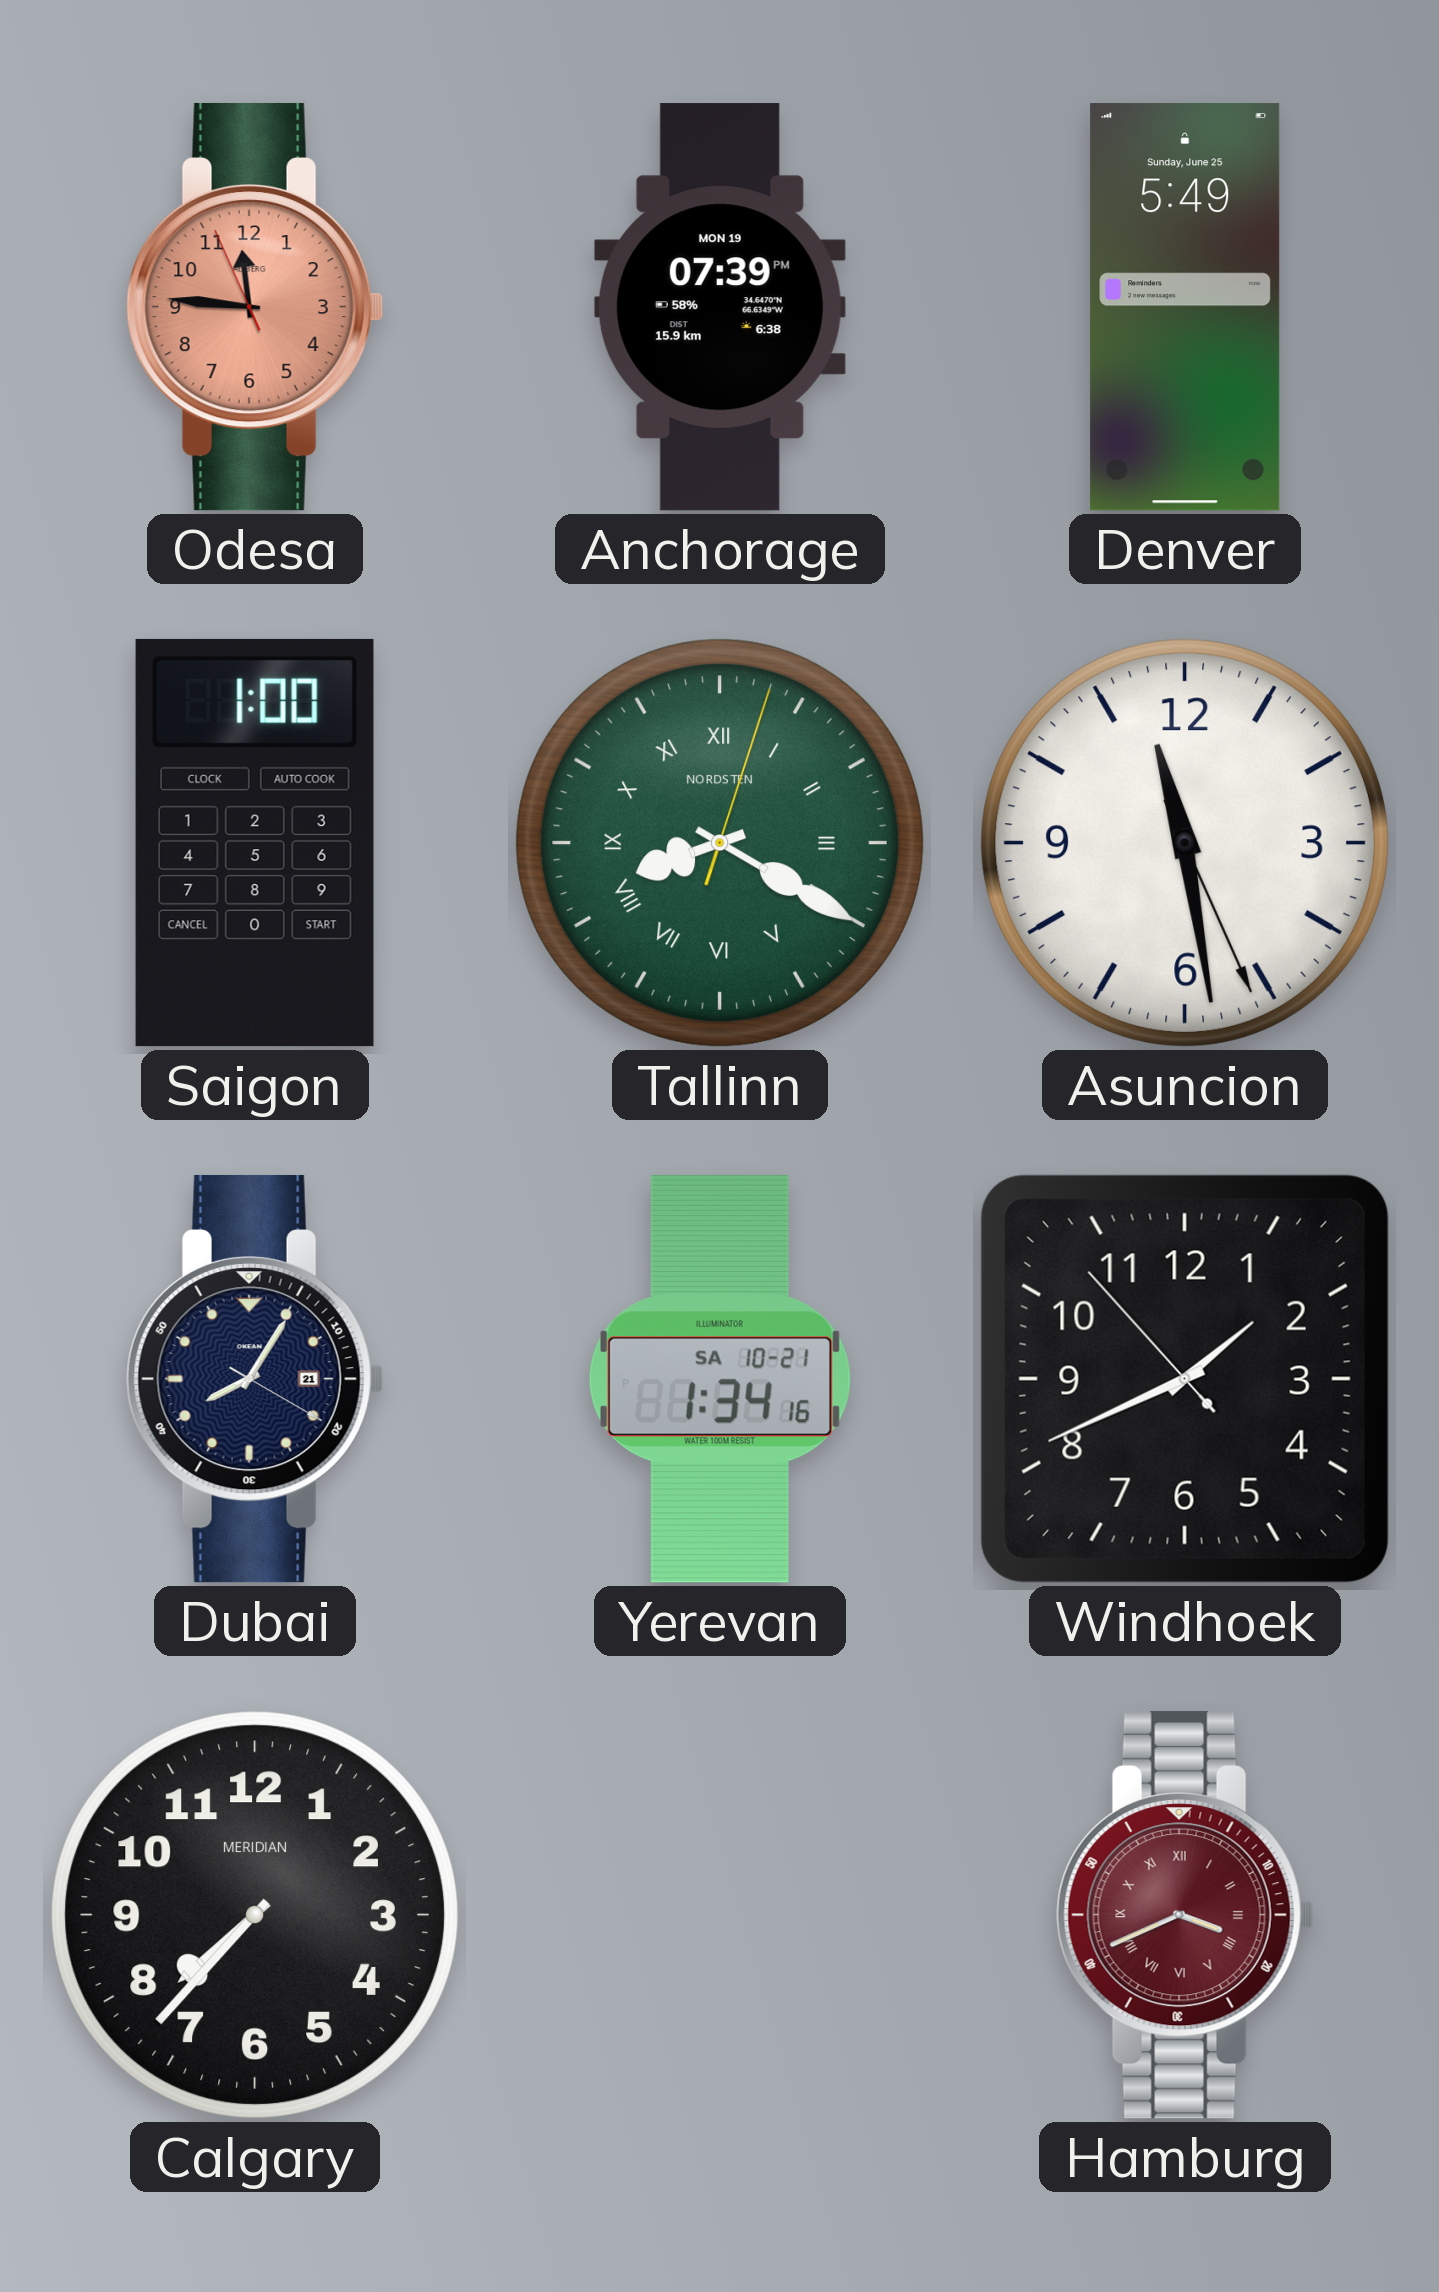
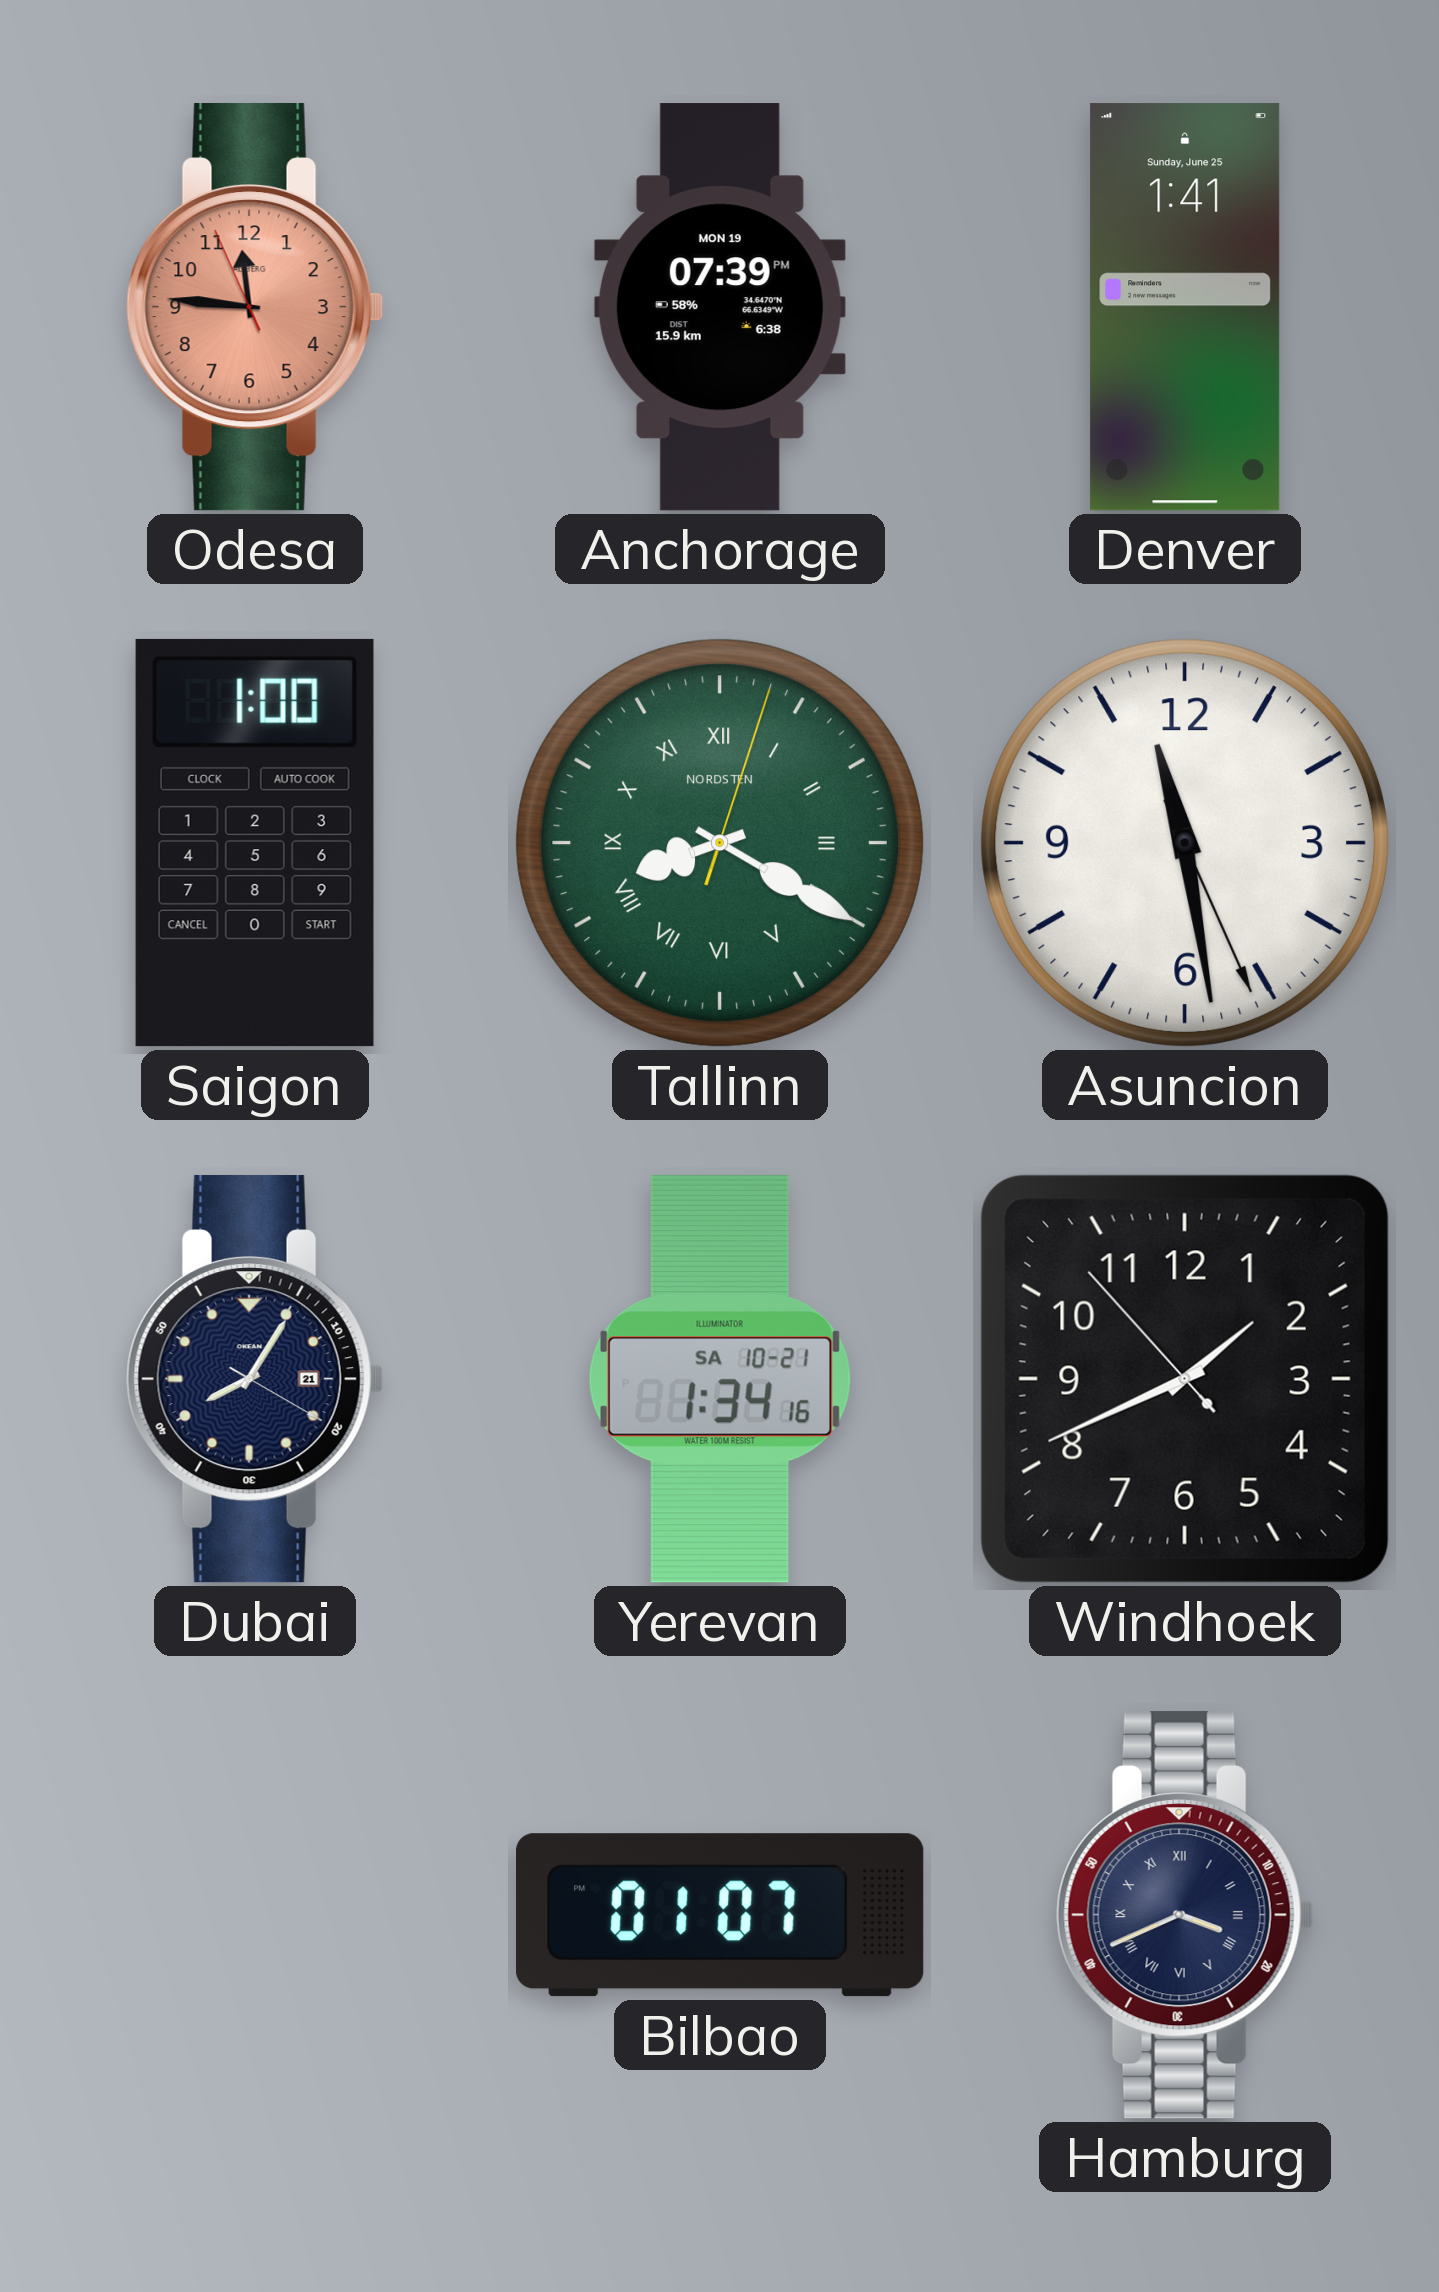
Denver: 5:49 -> 1:41 (1185, 307)
Calgary: 7:37 -> none (255, 1915)
Bilbao: none -> 01:07 (720, 1915)
Hamburg dial: burgundy -> navy (1185, 1915)
